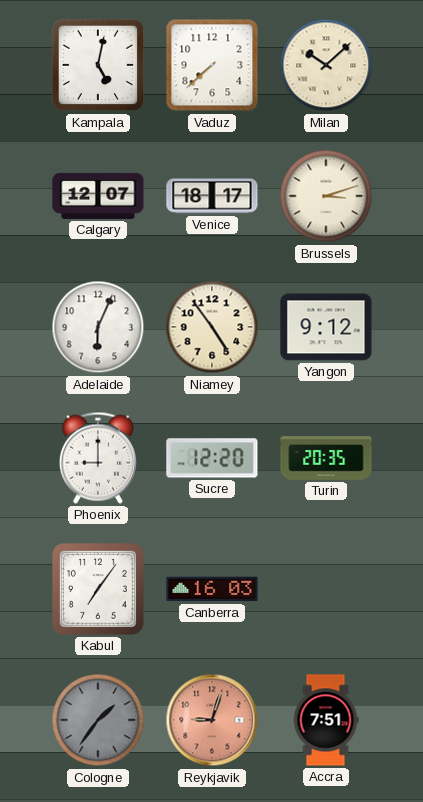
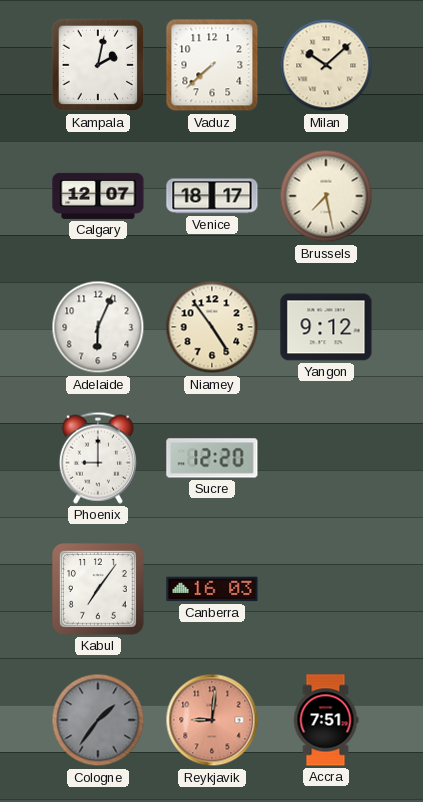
Kampala: 5:02 -> 2:02 (98, 65)
Brussels: 3:12 -> 7:28 (326, 196)
Turin: 20:35 -> none (326, 458)
Reykjavik: 9:03 -> 9:01 (212, 720)
